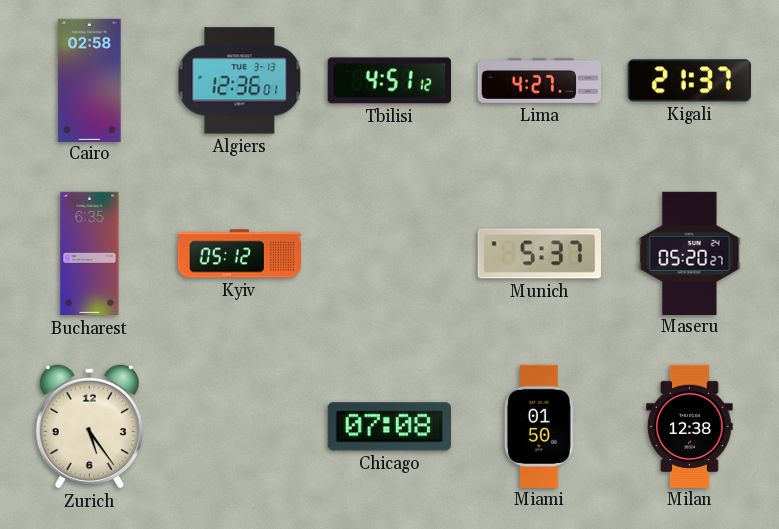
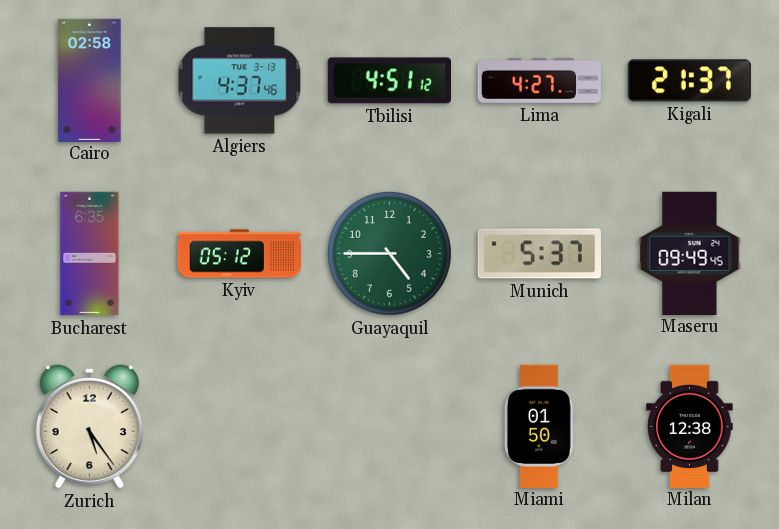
Algiers: 12:36 -> 4:37 (240, 81)
Guayaquil: none -> 4:45 (389, 253)
Maseru: 05:20 -> 09:49 (690, 253)
Chicago: 07:08 -> none (389, 427)
